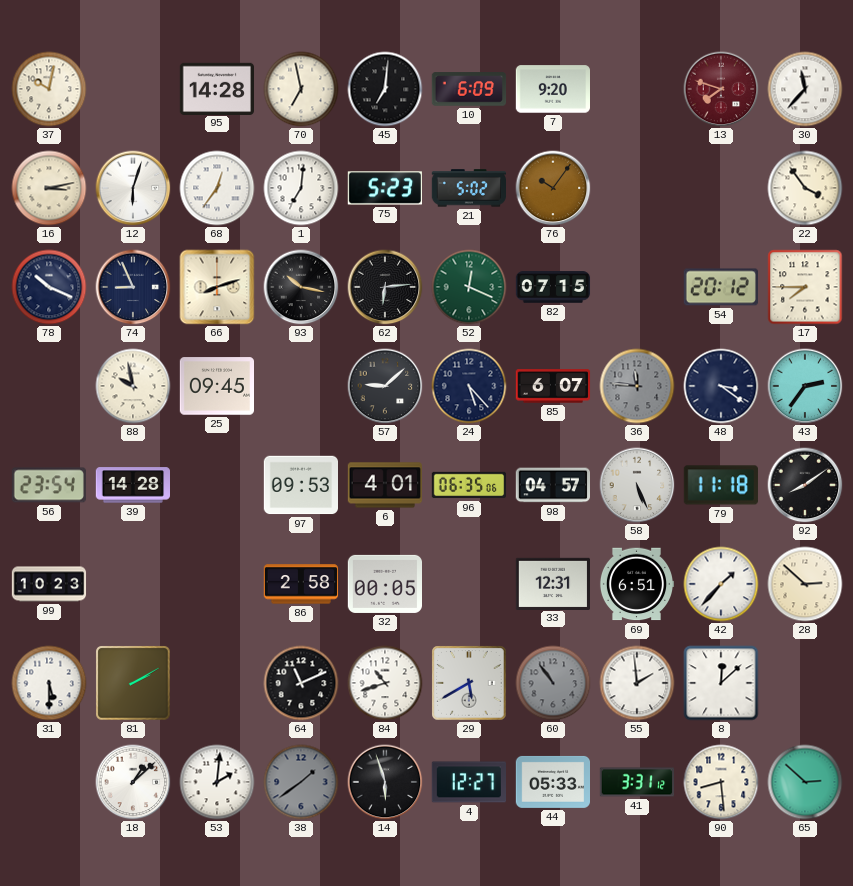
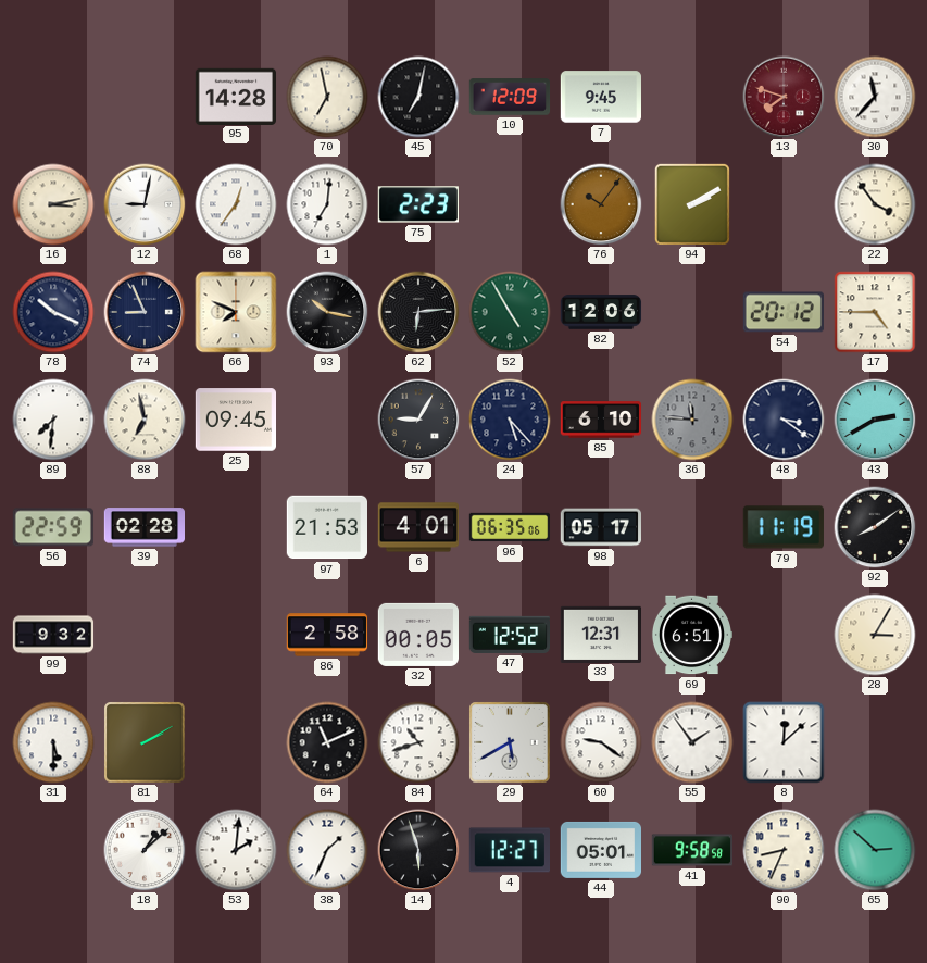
37: 10:02 -> none (49, 89)
45: 7:01 -> 7:02 (418, 97)
10: 6:09 -> 12:09 (510, 97)
7: 9:20 -> 9:45 (600, 97)
12: 6:03 -> 9:02 (145, 204)
75: 5:23 -> 2:23 (417, 204)
21: 5:02 -> none (468, 188)
94: none -> 2:10 (692, 204)
66: 8:12 -> 7:49 (236, 312)
52: 12:19 -> 4:55 (510, 312)
82: 07:15 -> 12:06 (601, 312)
17: 7:45 -> 4:45 (875, 312)
89: none -> 7:31 (53, 420)
88: 9:58 -> 6:58 (145, 420)
57: 9:08 -> 9:05 (418, 420)
85: 6:07 -> 6:10 (601, 420)
43: 2:36 -> 2:40 (875, 420)
56: 23:54 -> 22:59 (53, 527)
39: 14:28 -> 02:28 (143, 527)
97: 09:53 -> 21:53 (327, 527)
98: 04:57 -> 05:17 (600, 527)
58: 5:26 -> none (637, 485)
79: 11:18 -> 11:19 (782, 527)
99: 10:23 -> 9:32 (53, 635)
47: none -> 12:52 (509, 635)
42: 1:37 -> none (721, 584)
28: 2:52 -> 3:05 (875, 635)
60: 10:54 -> 9:21 (601, 742)
60 dial: grey -> white (601, 742)
55: 1:59 -> 1:54 (692, 742)
38: 1:39 -> 1:34 (327, 850)
38 dial: grey -> white (327, 850)
44: 05:33 -> 05:01 (601, 850)
41: 3:31 -> 9:58 (692, 850)
90: 8:29 -> 8:34 (784, 850)
